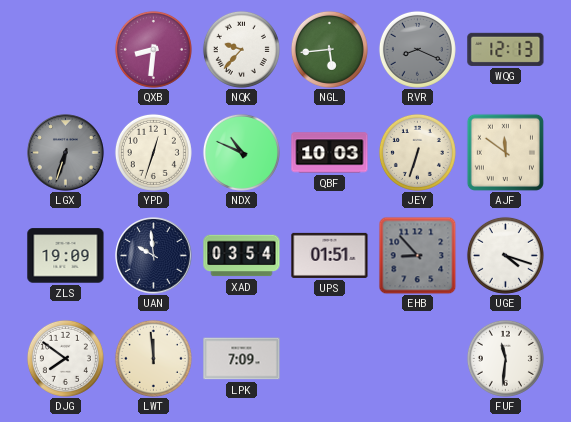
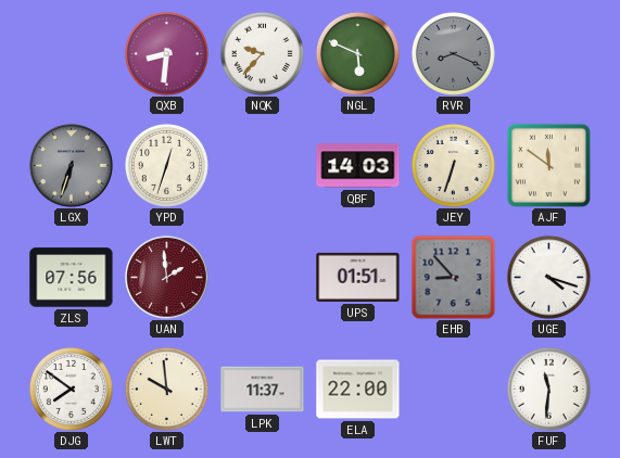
NGL: 5:44 -> 5:49 (357, 53)
WQG: 12:13 -> none (506, 49)
NDX: 10:49 -> none (241, 152)
QBF: 10:03 -> 14:03 (358, 166)
ZLS: 19:09 -> 07:56 (72, 278)
UAN: 9:59 -> 1:59 (167, 278)
UAN dial: navy -> burgundy (167, 278)
XAD: 03:54 -> none (242, 256)
LWT: 11:59 -> 9:59 (166, 389)
LPK: 7:09 -> 11:37 (263, 390)
ELA: none -> 22:00 (358, 390)
